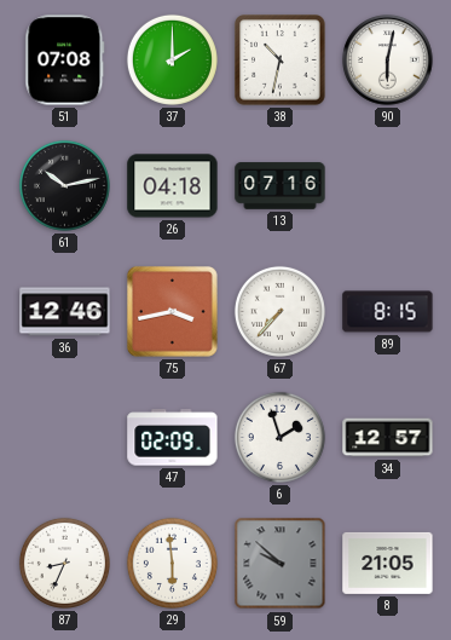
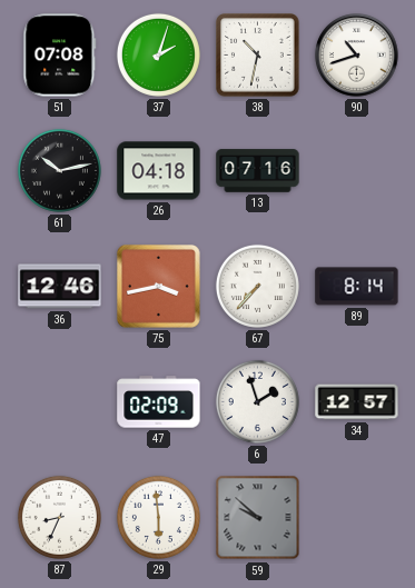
37: 2:00 -> 2:03 (158, 54)
90: 6:02 -> 10:42 (357, 56)
89: 8:15 -> 8:14 (357, 287)
8: 21:05 -> none (388, 563)
